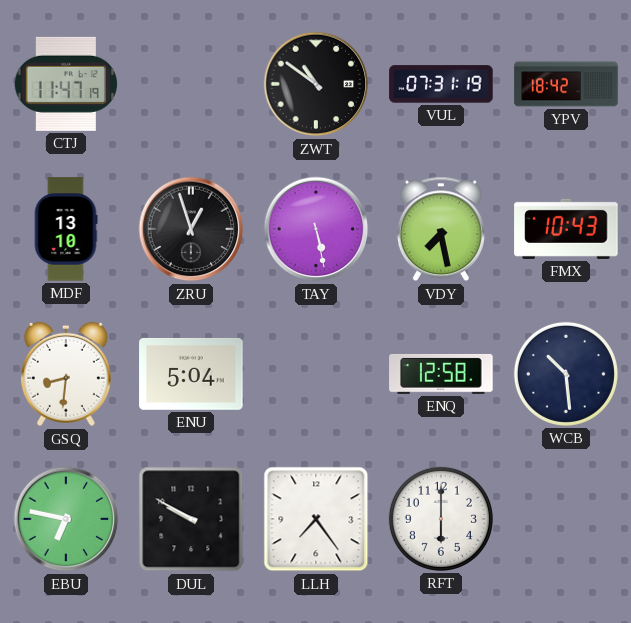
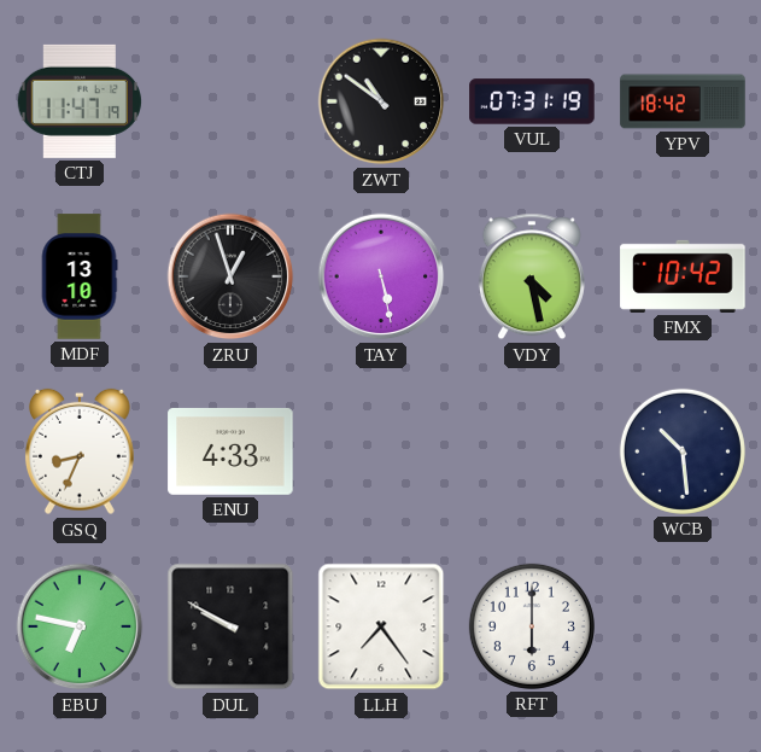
VDY: 7:28 -> 4:28 (532, 276)
FMX: 10:43 -> 10:42 (683, 276)
GSQ: 8:31 -> 8:34 (80, 451)
ENU: 5:04 -> 4:33 (230, 451)
ENQ: 12:58 -> none (441, 374)
